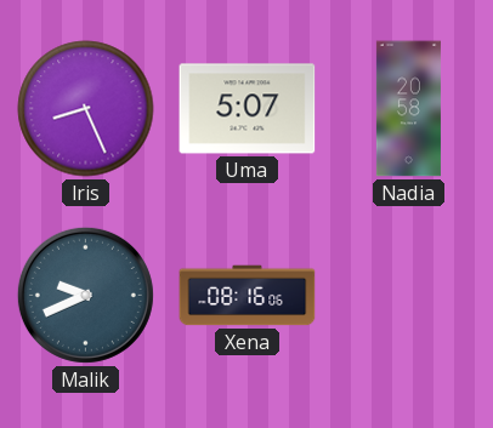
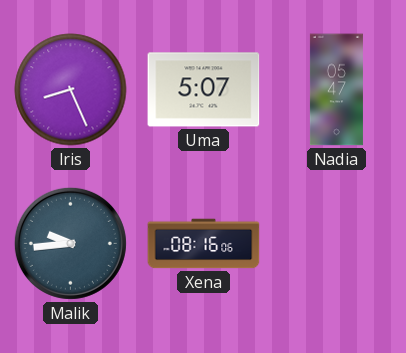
Nadia: 20:58 -> 05:47 (336, 90)
Malik: 9:41 -> 9:44 (70, 243)
